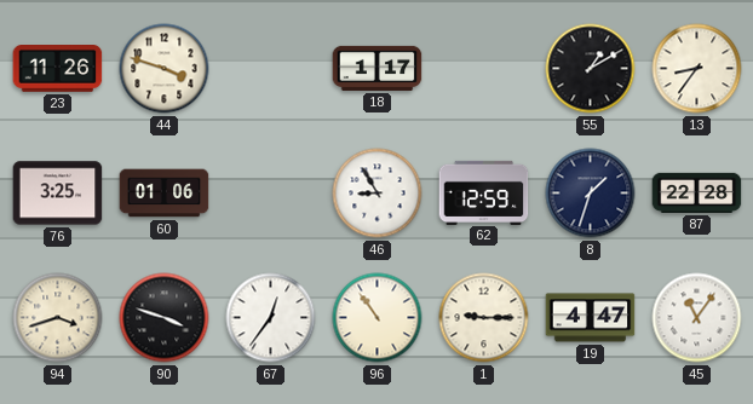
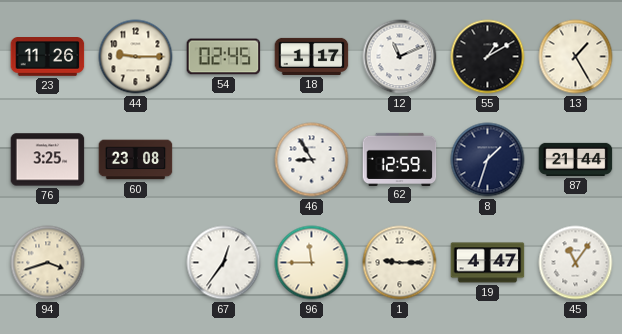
44: 3:48 -> 9:15 (136, 57)
54: none -> 02:45 (224, 57)
12: none -> 11:11 (400, 57)
13: 8:36 -> 1:25 (576, 57)
60: 01:06 -> 23:08 (136, 160)
87: 22:28 -> 21:44 (576, 159)
90: 3:48 -> none (165, 318)
96: 10:54 -> 11:45 (312, 263)
